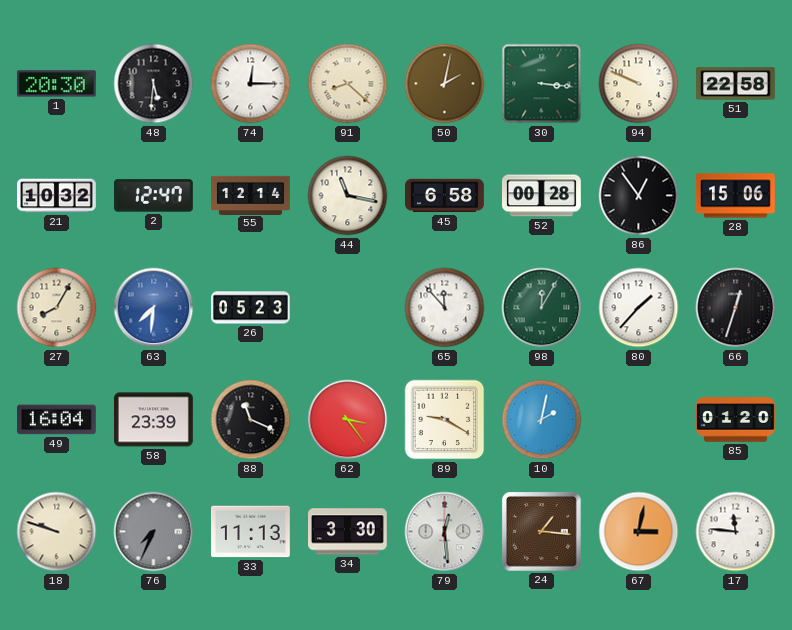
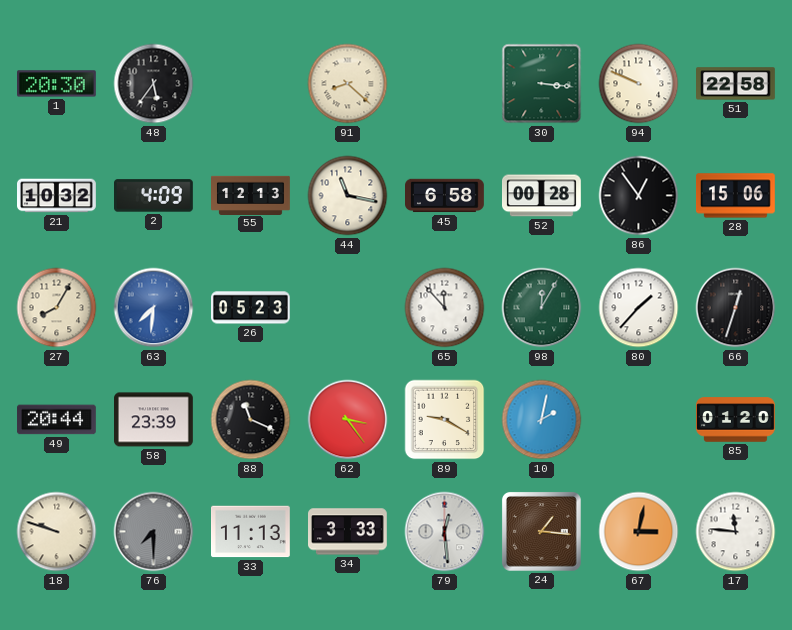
48: 5:31 -> 5:36 (154, 84)
74: 12:15 -> none (251, 84)
50: 2:02 -> none (445, 84)
2: 12:47 -> 4:09 (154, 196)
55: 12:14 -> 12:13 (251, 195)
49: 16:04 -> 20:44 (57, 420)
76: 7:34 -> 7:30 (154, 532)
34: 3:30 -> 3:33 (348, 532)
